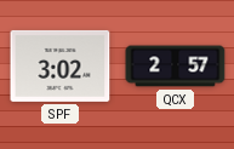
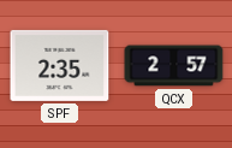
SPF: 3:02 -> 2:35 (60, 65)
